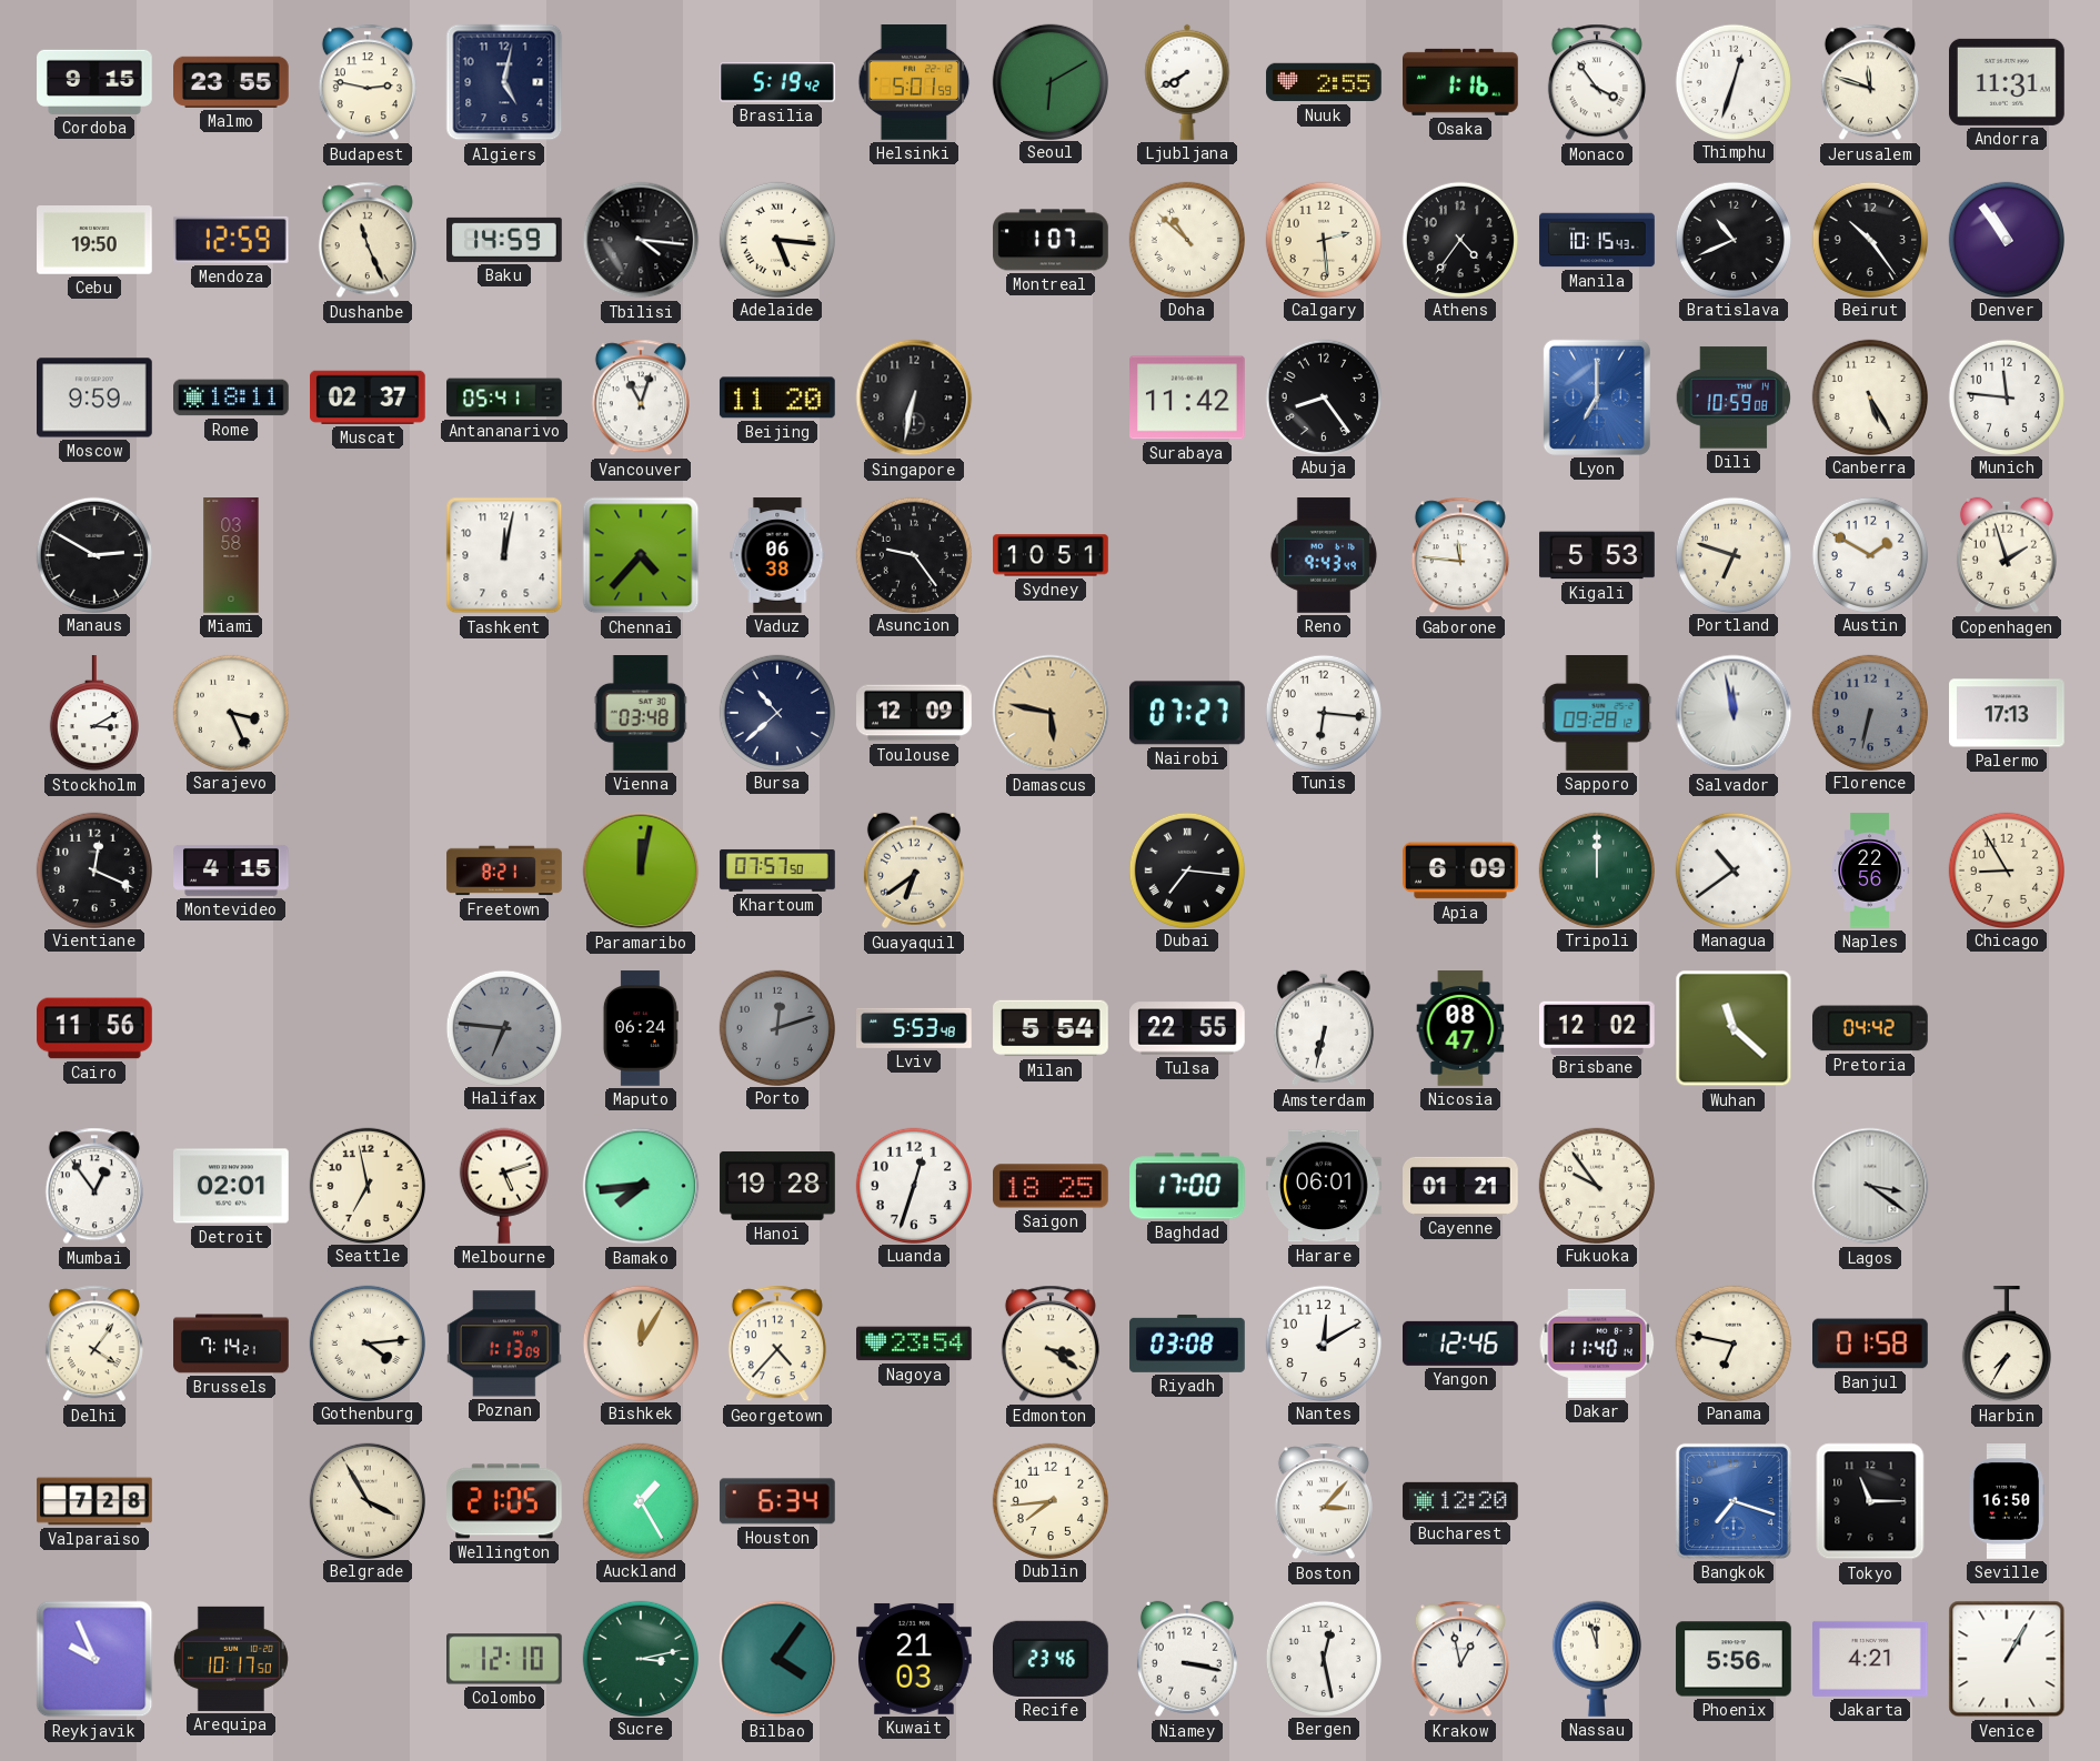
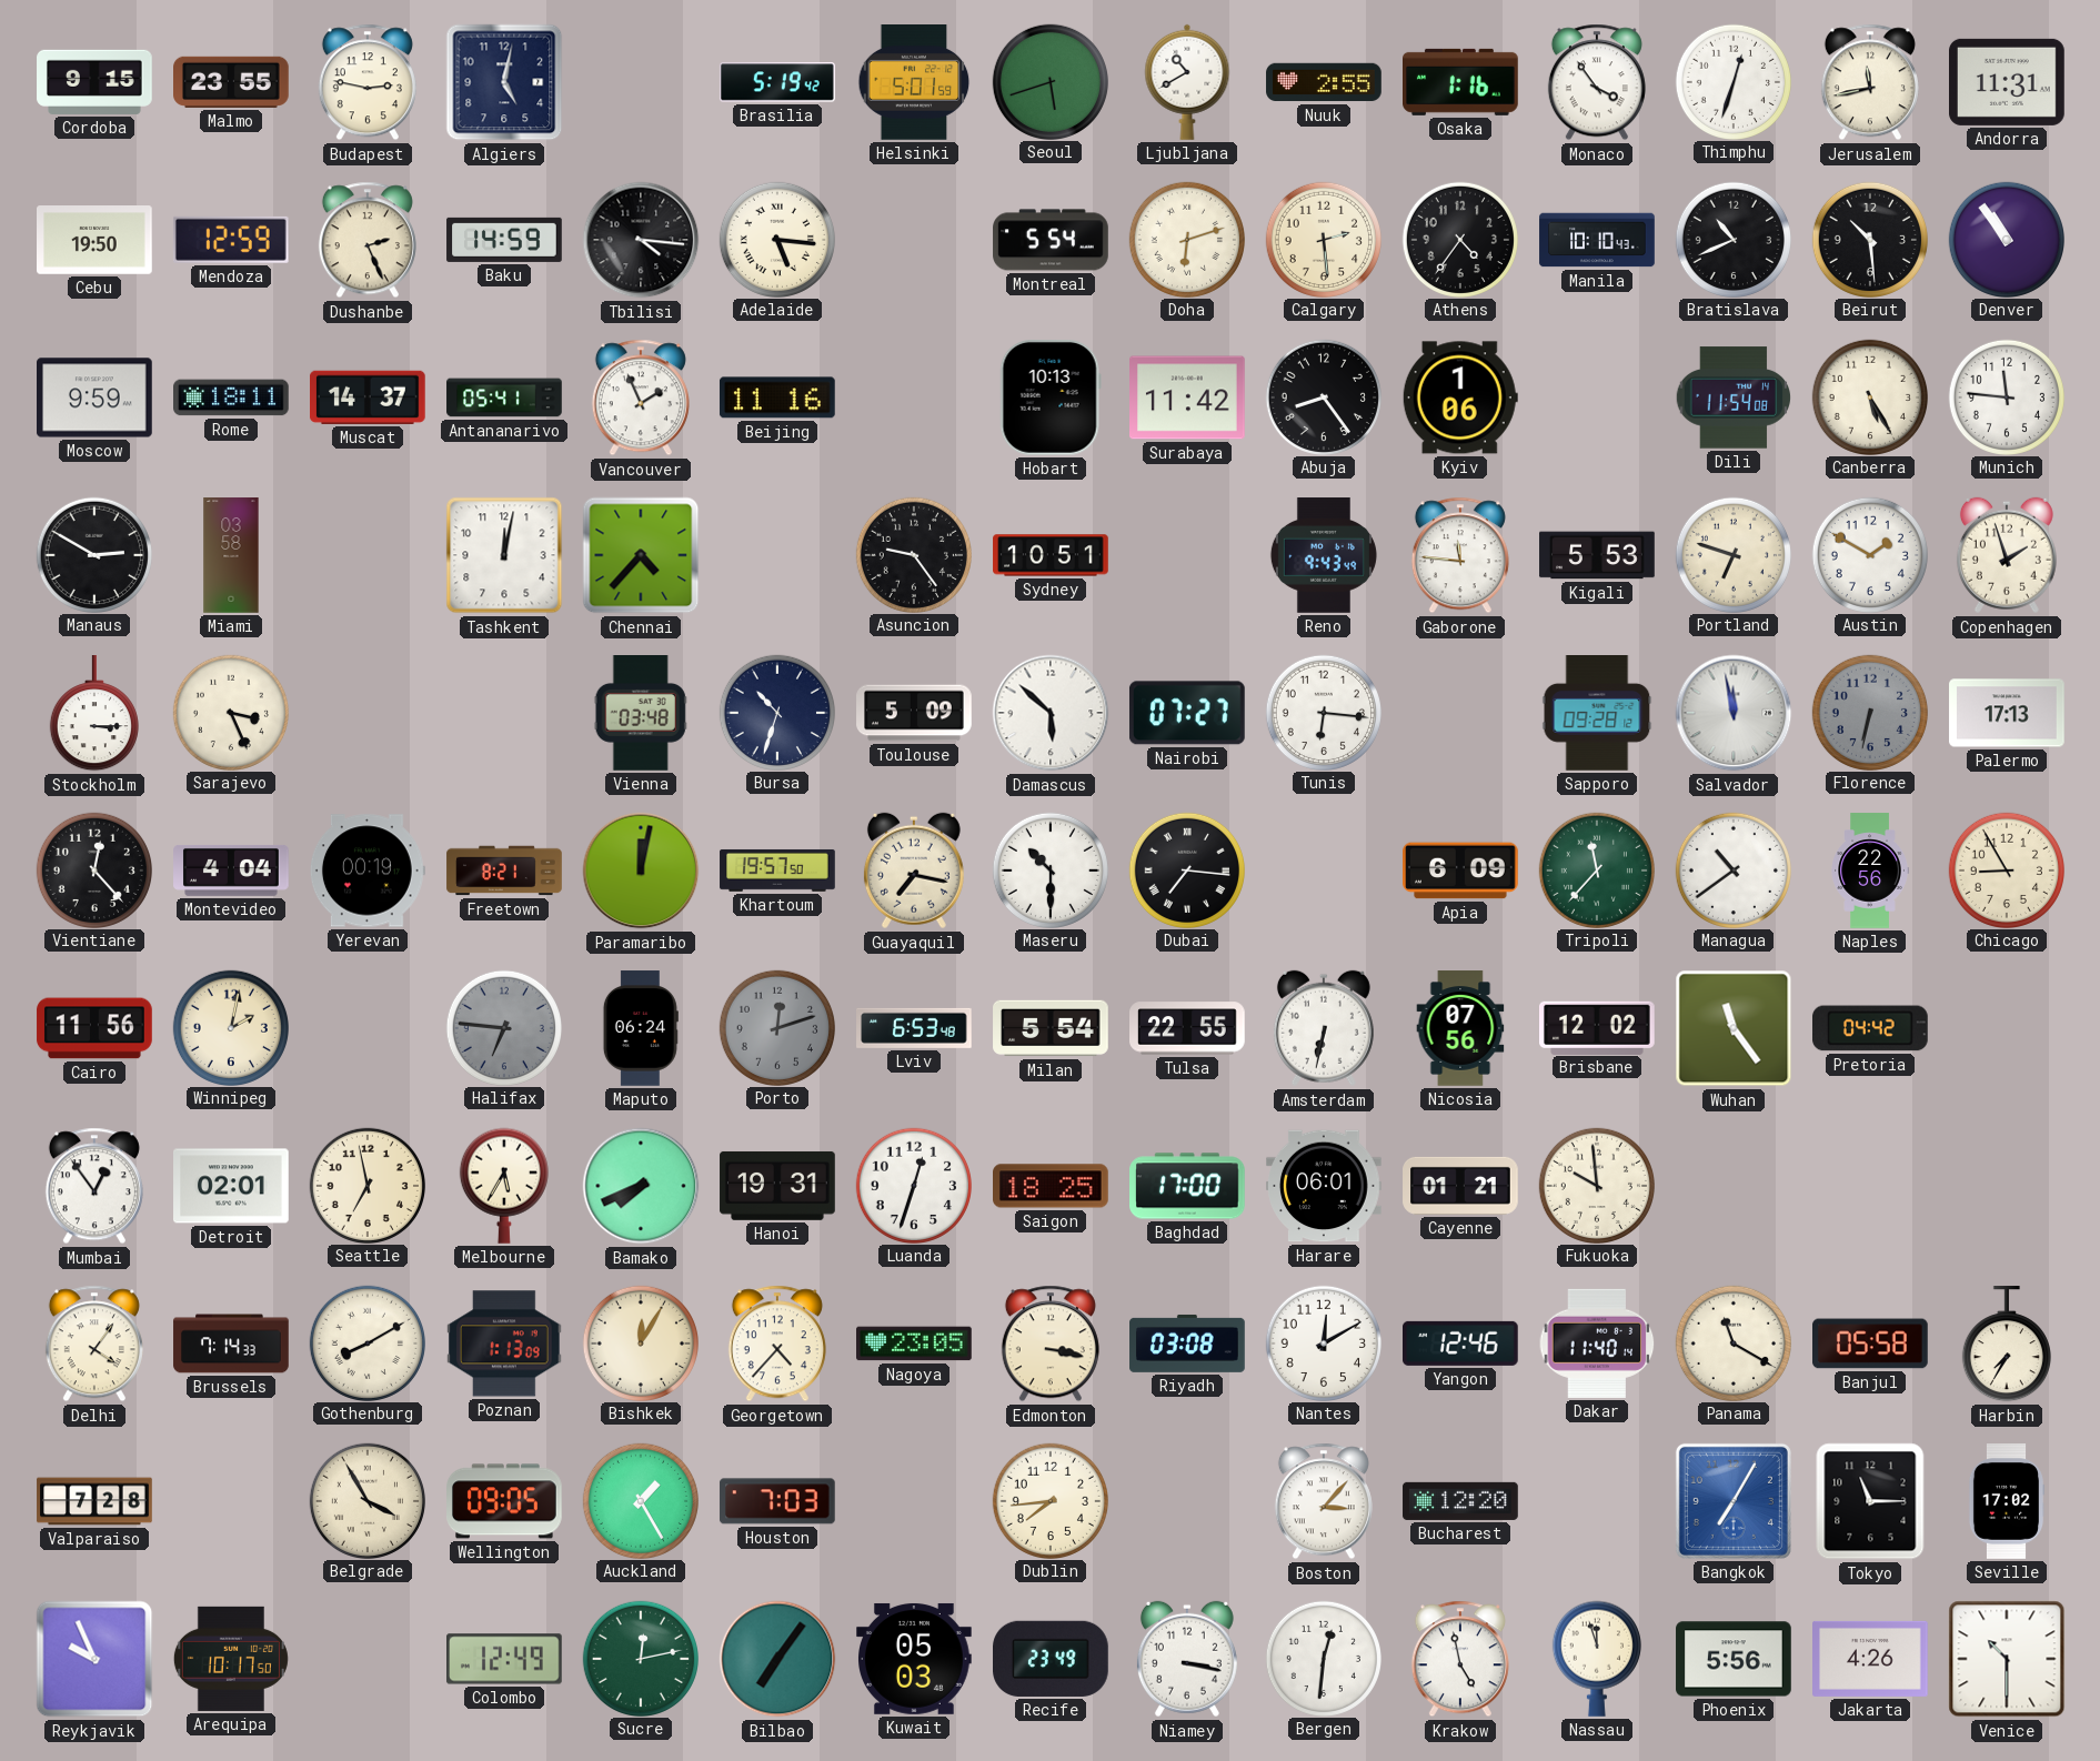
Seoul: 6:10 -> 5:42 (1049, 81)
Ljubljana: 7:40 -> 10:40 (1187, 82)
Jerusalem: 11:48 -> 11:43 (1870, 82)
Dushanbe: 11:26 -> 2:26 (368, 240)
Montreal: 1:07 -> 5:54 (1051, 240)
Doha: 10:52 -> 6:12 (1186, 239)
Manila: 10:15 -> 10:10 (1597, 240)
Beirut: 10:24 -> 10:29 (1869, 239)
Muscat: 02:37 -> 14:37 (369, 398)
Vancouver: 11:03 -> 1:56 (641, 398)
Beijing: 11:20 -> 11:16 (777, 398)
Singapore: 6:32 -> none (914, 398)
Hobart: none -> 10:13 (1051, 398)
Kyiv: none -> 1:06 (1460, 398)
Lyon: 7:00 -> none (1597, 398)
Dili: 10:59 -> 11:54 (1732, 398)
Vaduz: 06:38 -> none (777, 555)
Stockholm: 3:10 -> 3:15 (94, 714)
Bursa: 10:38 -> 10:33 (776, 712)
Toulouse: 12:09 -> 5:09 (914, 713)
Damascus: 5:47 -> 5:52 (1051, 713)
Damascus dial: champagne -> white (1051, 713)
Vientiane: 12:19 -> 12:23 (93, 869)
Montevideo: 4:15 -> 4:04 (231, 871)
Yerevan: none -> 00:19 (368, 871)
Khartoum: 07:57 -> 19:57 (777, 871)
Guayaquil: 6:39 -> 7:17 (914, 871)
Maseru: none -> 10:30 (1049, 869)
Tripoli: 12:00 -> 11:37 (1596, 869)
Winnipeg: none -> 2:02 (230, 1027)
Lviv: 5:53 -> 6:53 (915, 1028)
Nicosia: 08:47 -> 07:56 (1460, 1028)
Wuhan: 11:22 -> 11:24 (1734, 1028)
Melbourne: 5:12 -> 5:35 (504, 1186)
Bamako: 7:44 -> 7:41 (641, 1186)
Hanoi: 19:28 -> 19:31 (777, 1186)
Fukuoka: 9:54 -> 9:59 (1596, 1185)
Lagos: 3:21 -> none (1870, 1186)
Brussels: 7:14:21 -> 7:14:33 (231, 1344)
Gothenburg: 4:14 -> 8:10 (366, 1342)
Nagoya: 23:54 -> 23:05 (914, 1344)
Edmonton: 3:21 -> 3:17 (1051, 1344)
Panama: 6:47 -> 11:20 (1732, 1342)
Banjul: 01:58 -> 05:58 (1870, 1344)
Wellington: 21:05 -> 09:05 (505, 1501)
Houston: 6:34 -> 7:03 (777, 1501)
Bangkok: 7:18 -> 7:05 (1734, 1501)
Seville: 16:50 -> 17:02 (2006, 1501)
Colombo: 12:10 -> 12:49 (505, 1659)
Sucre: 3:13 -> 12:13 (640, 1658)
Bilbao: 4:06 -> 7:06 (777, 1659)
Kuwait: 21:03 -> 05:03 (915, 1659)
Recife: 23:46 -> 23:49 (1052, 1659)
Bergen: 12:28 -> 12:31 (1323, 1658)
Krakow: 12:58 -> 4:58 (1460, 1659)
Jakarta: 4:21 -> 4:26 (1871, 1659)
Venice: 1:05 -> 10:30 (2007, 1659)
